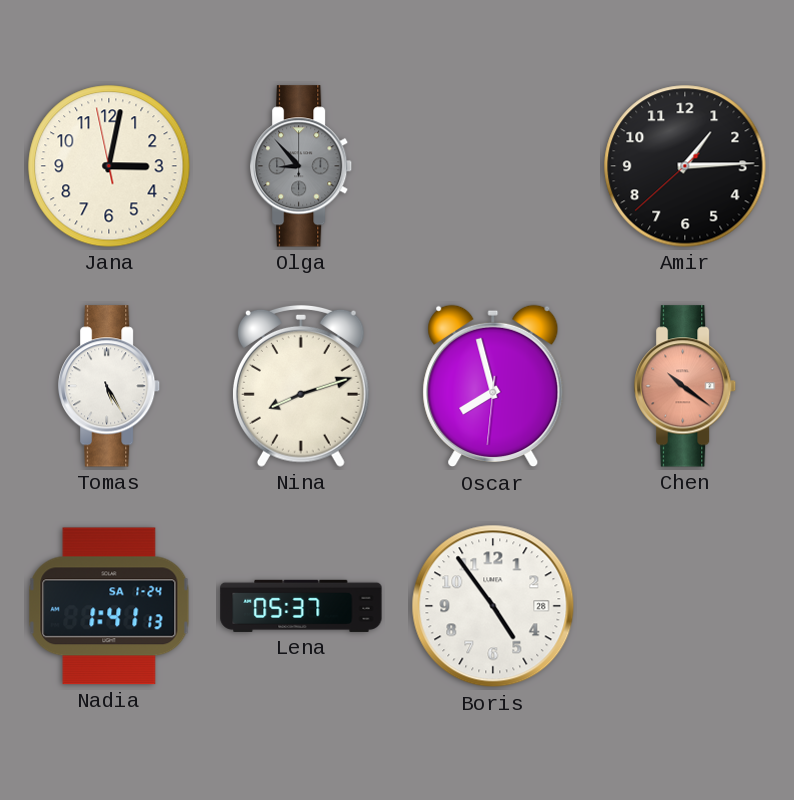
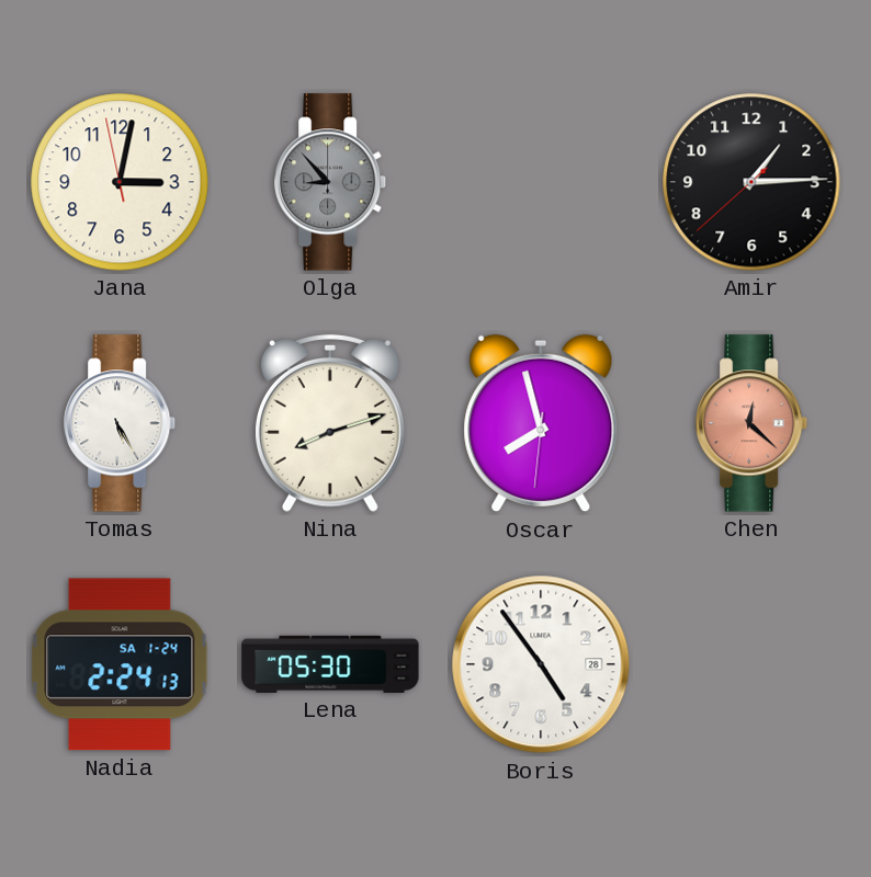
Chen: 10:21 -> 12:22 (753, 423)
Nadia: 1:41 -> 2:24 (120, 664)
Lena: 05:37 -> 05:30 (330, 664)
